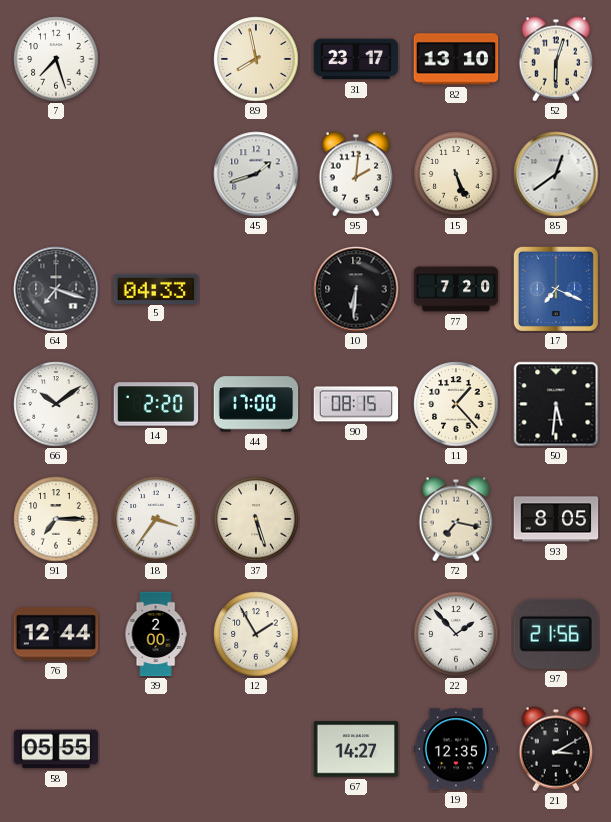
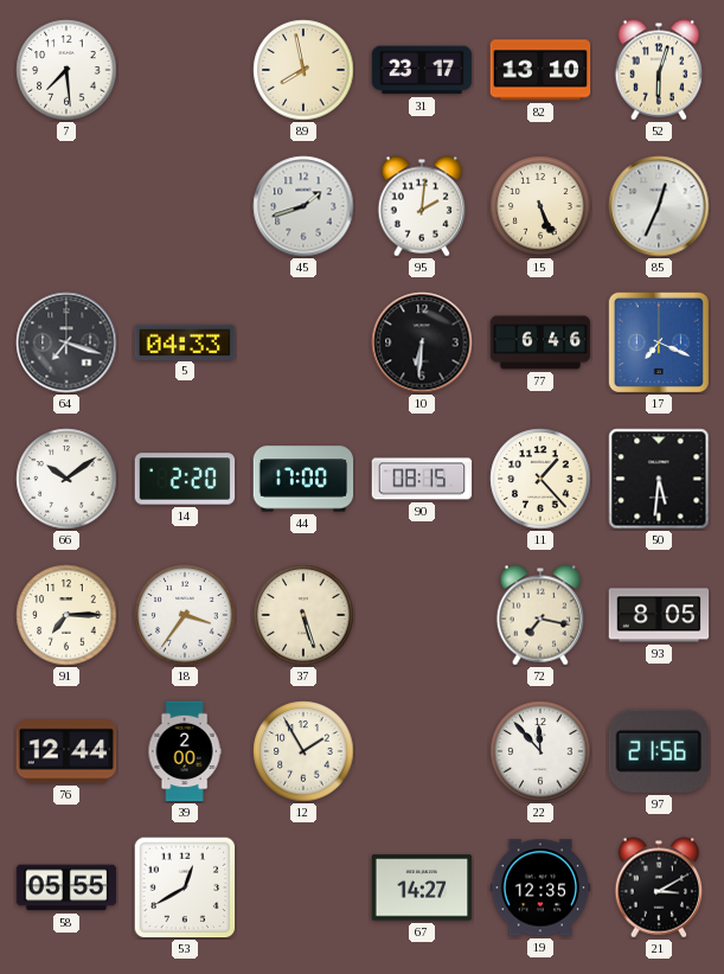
7: 7:27 -> 7:29 (66, 70)
85: 12:39 -> 12:34 (659, 206)
77: 7:20 -> 6:46 (540, 342)
22: 1:53 -> 11:53 (540, 751)
53: none -> 12:40 (185, 888)
